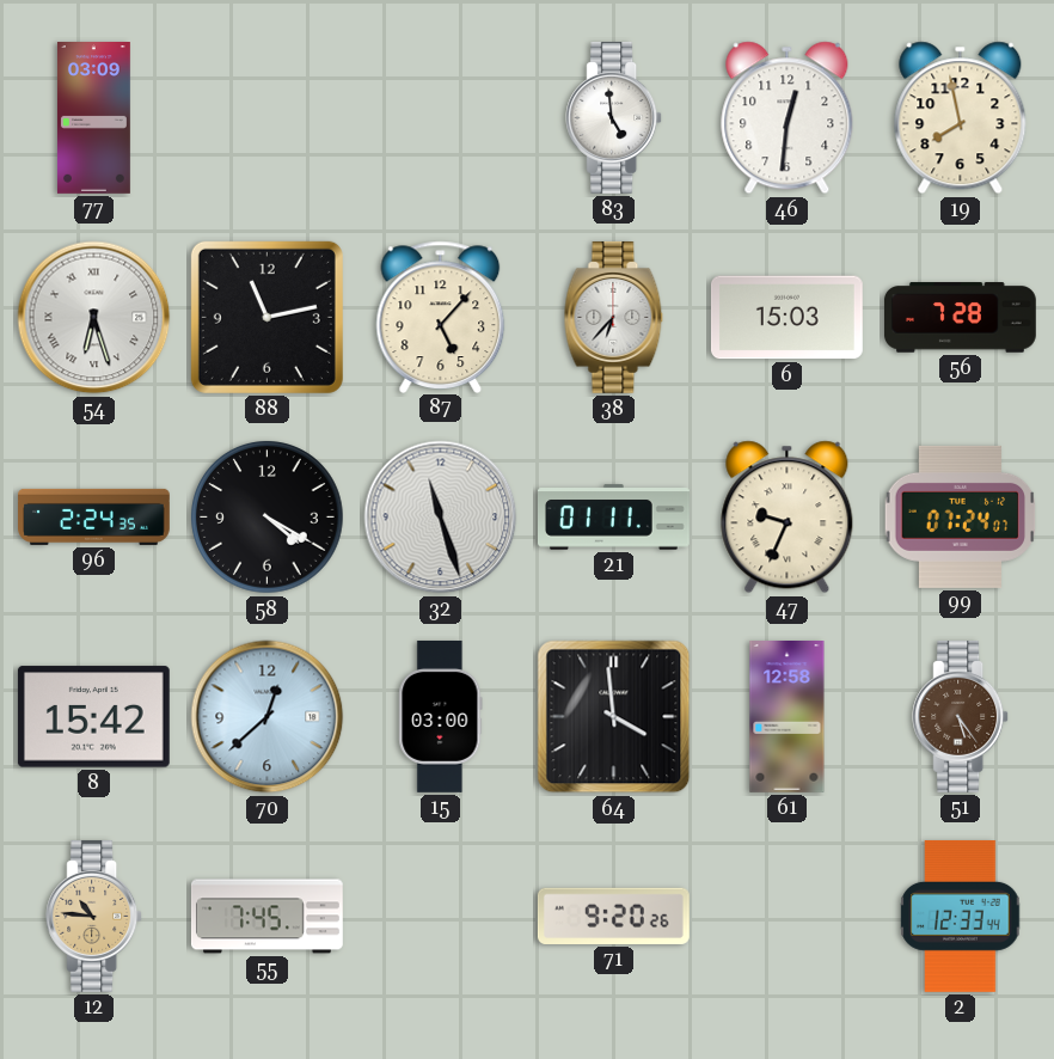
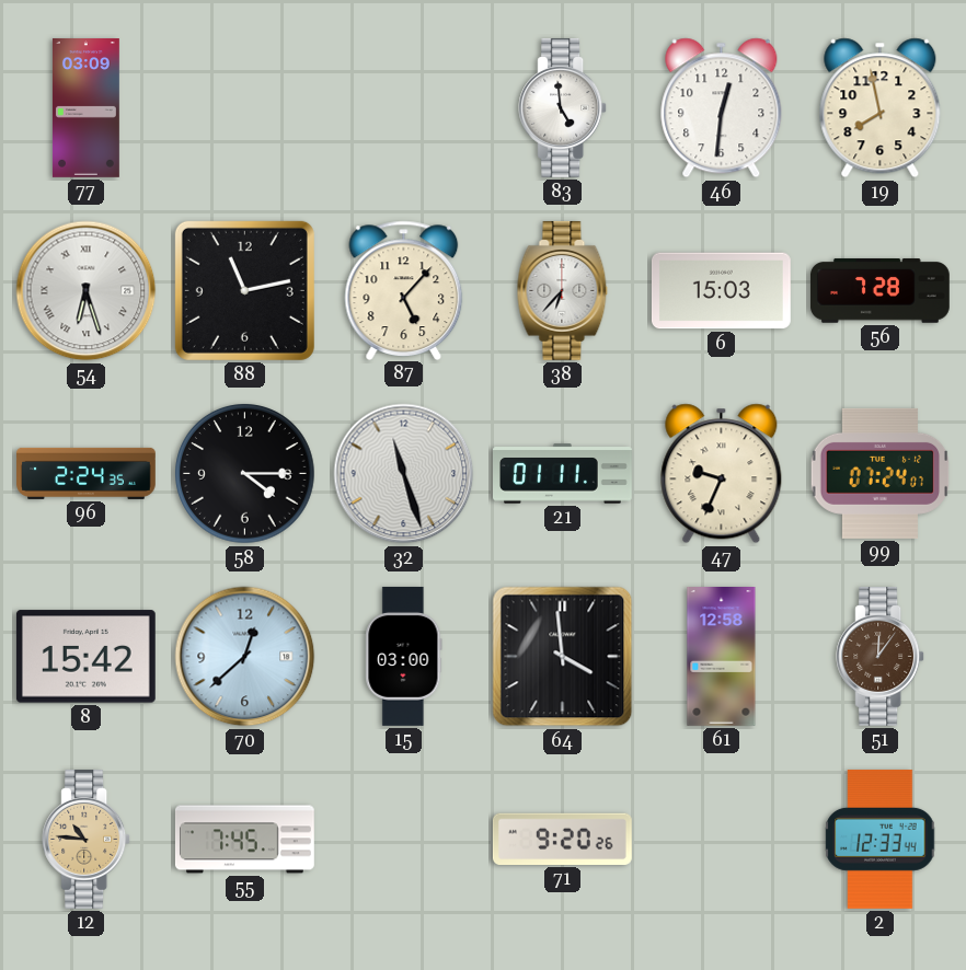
58: 4:20 -> 4:15 (245, 474)
51: 5:24 -> 12:06 (881, 656)
